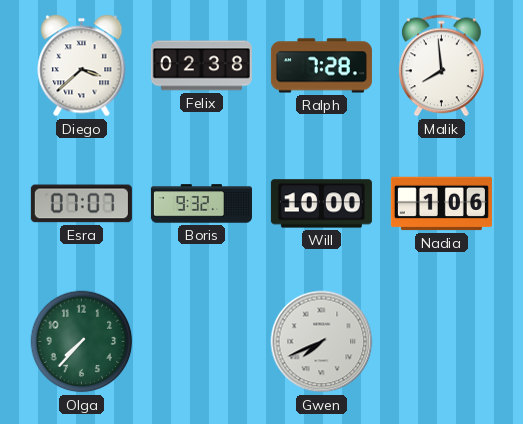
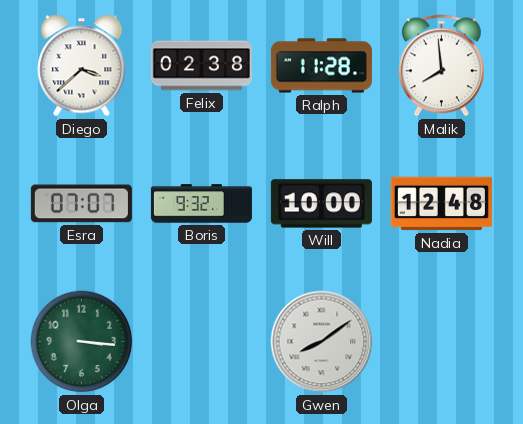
Ralph: 7:28 -> 11:28 (321, 66)
Nadia: 1:06 -> 12:48 (441, 204)
Olga: 7:37 -> 3:16 (82, 342)
Gwen: 7:41 -> 8:09 (322, 342)
